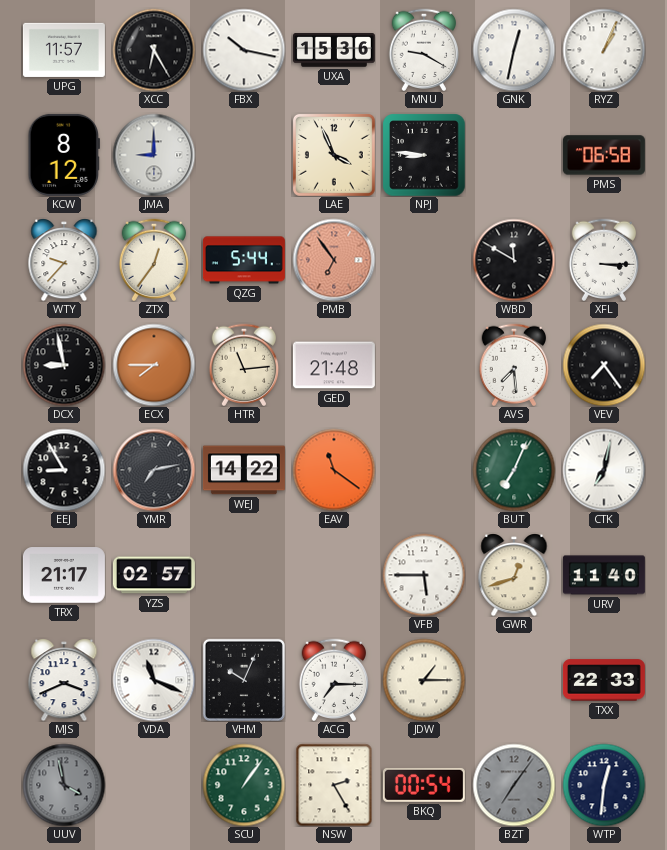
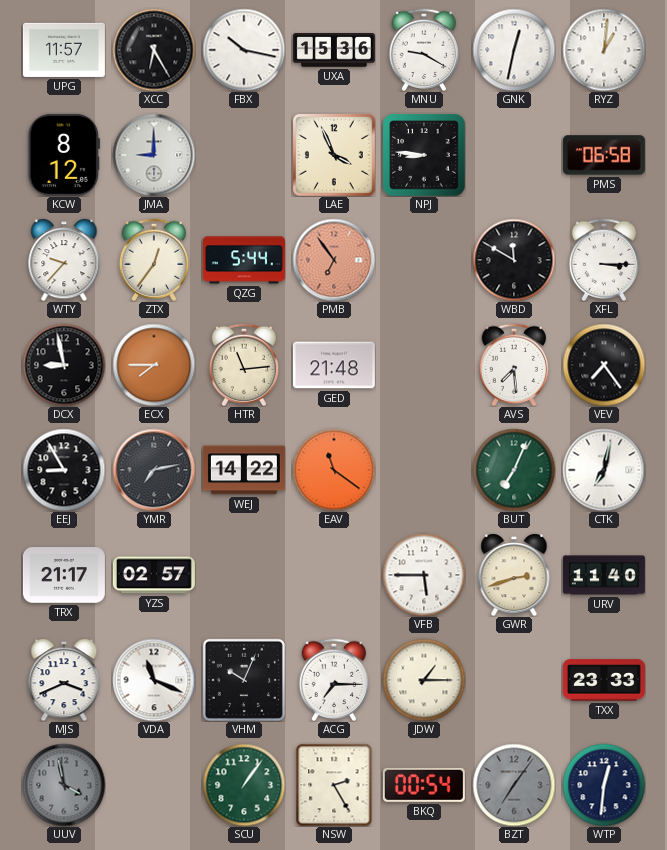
RYZ: 1:04 -> 1:01 (604, 50)
GWR: 12:42 -> 2:42 (514, 575)
TXX: 22:33 -> 23:33 (604, 680)
